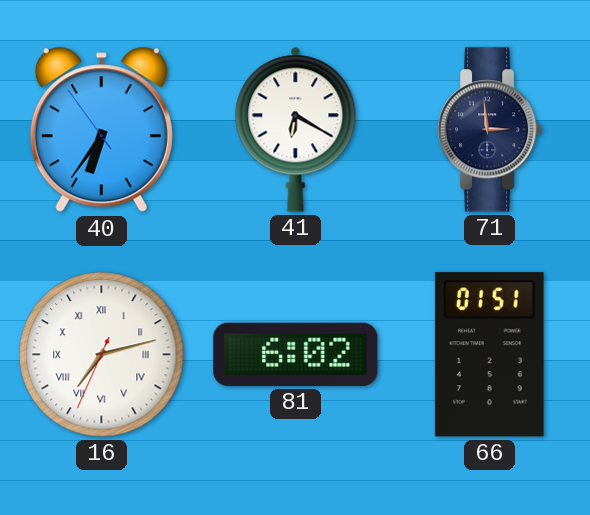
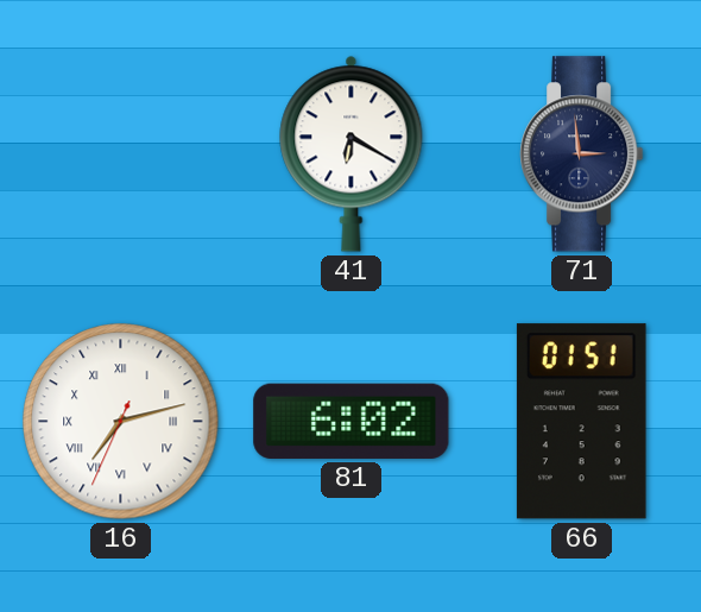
40: 6:35 -> none (101, 130)
